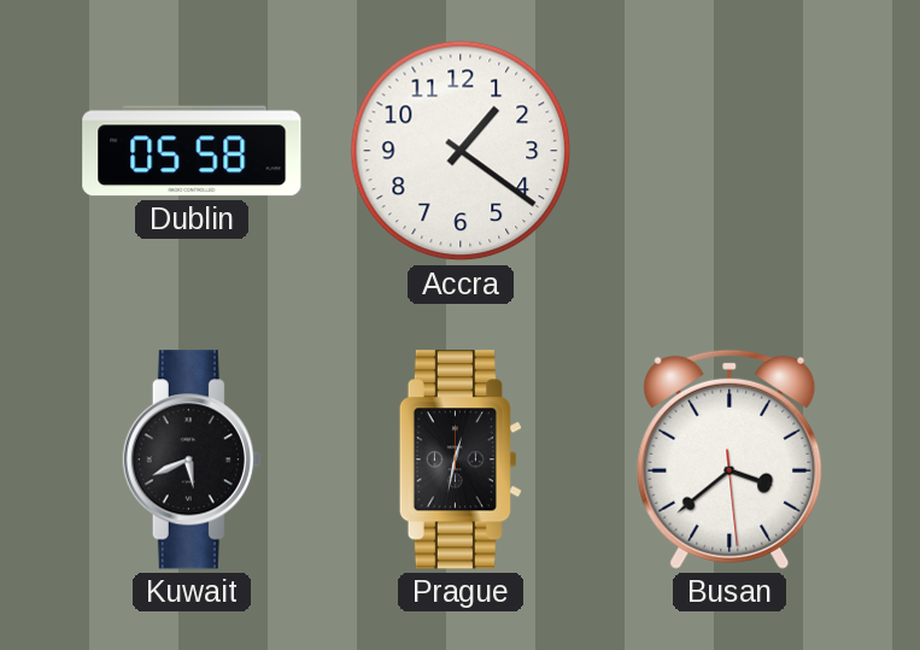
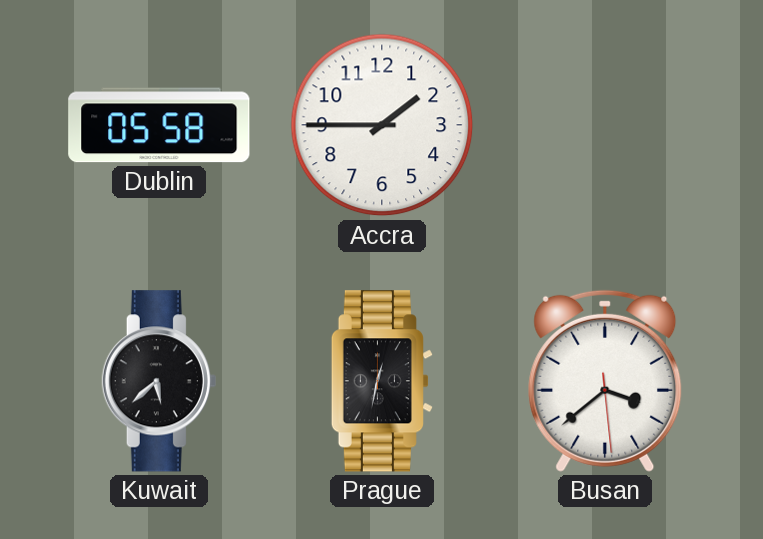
Accra: 1:21 -> 1:45 (382, 125)
Kuwait: 5:41 -> 5:38 (159, 381)
